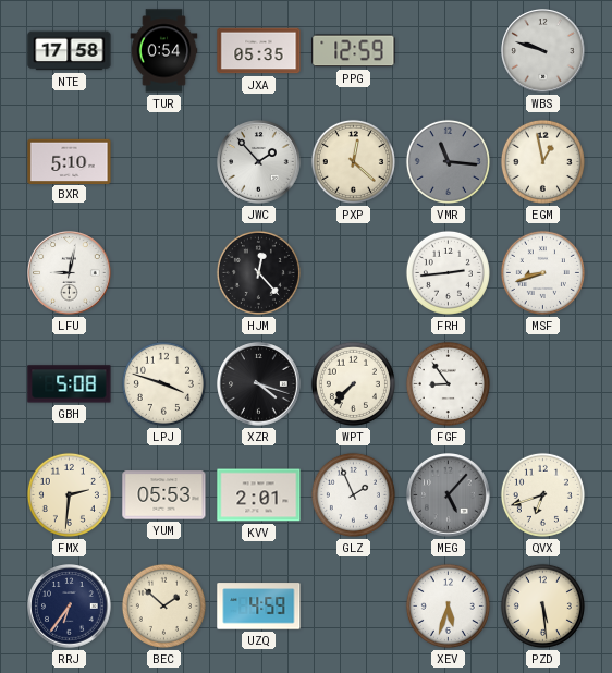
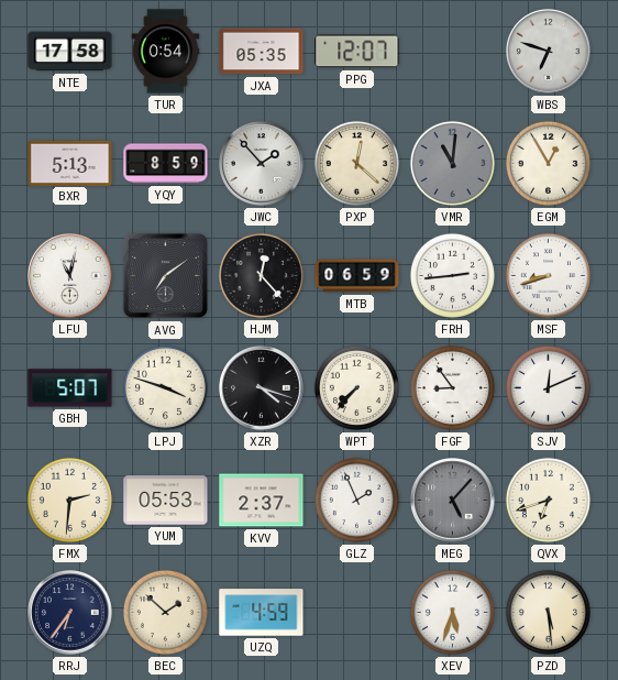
PPG: 12:59 -> 12:07 (357, 52)
WBS: 9:48 -> 6:48 (549, 52)
BXR: 5:10 -> 5:13 (70, 163)
YQY: none -> 8:59 (166, 164)
VMR: 11:16 -> 11:01 (452, 163)
EGM: 12:58 -> 12:55 (548, 163)
LFU: 9:02 -> 11:02 (70, 276)
AVG: none -> 7:09 (166, 276)
MTB: none -> 06:59 (357, 276)
GBH: 5:08 -> 5:07 (70, 388)
SJV: none -> 12:11 (548, 387)
KVV: 2:01 -> 2:37 (262, 501)
